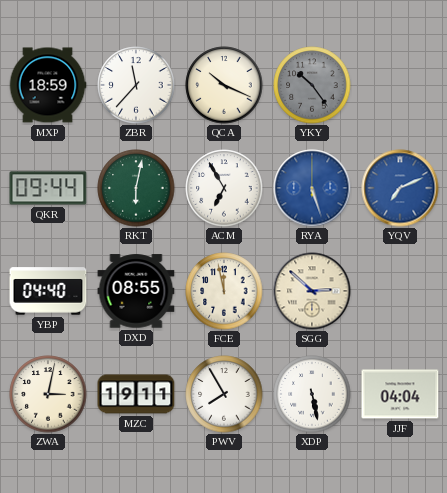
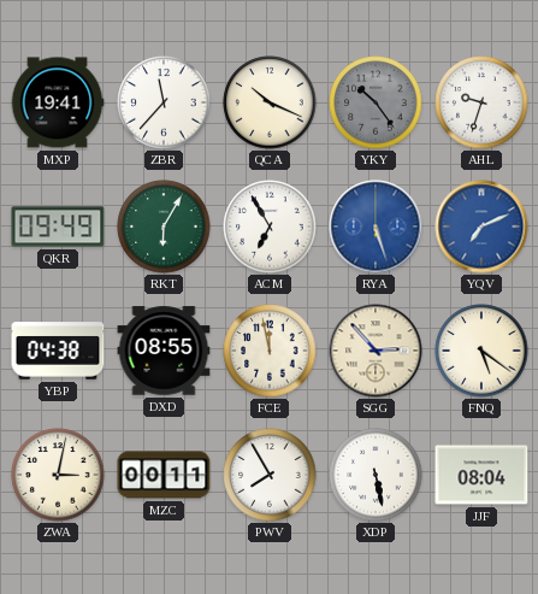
MXP: 18:59 -> 19:41 (58, 102)
AHL: none -> 9:33 (481, 102)
QKR: 09:44 -> 09:49 (58, 227)
RKT: 6:02 -> 6:05 (164, 227)
YBP: 04:40 -> 04:38 (58, 351)
SGG: 2:52 -> 2:53 (376, 351)
FNQ: none -> 5:21 (481, 351)
MZC: 19:11 -> 00:11 (164, 475)
JJF: 04:04 -> 08:04 (481, 475)
